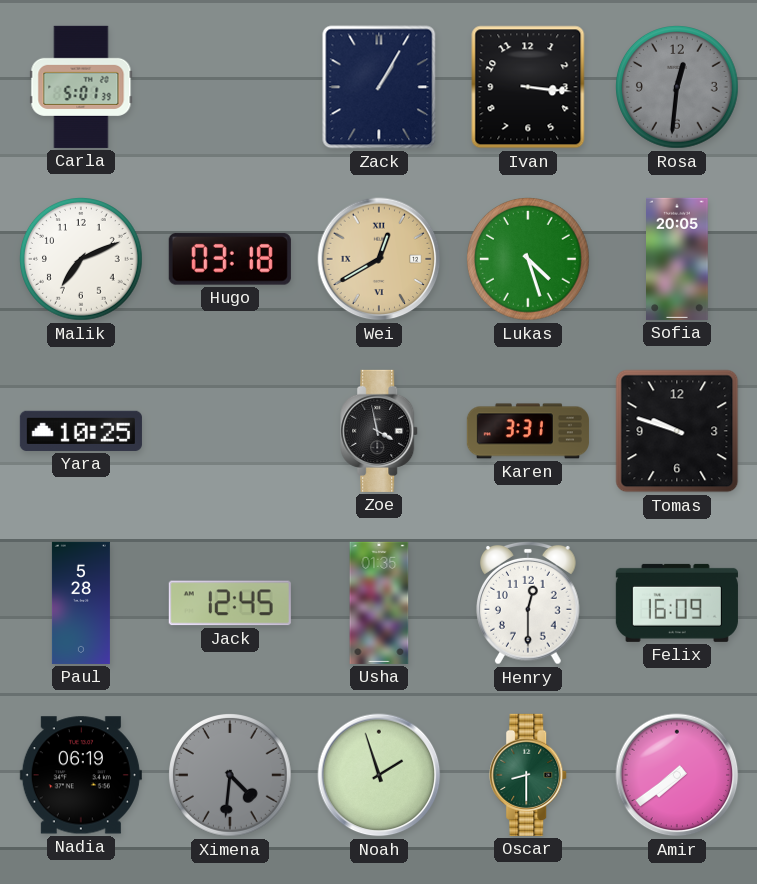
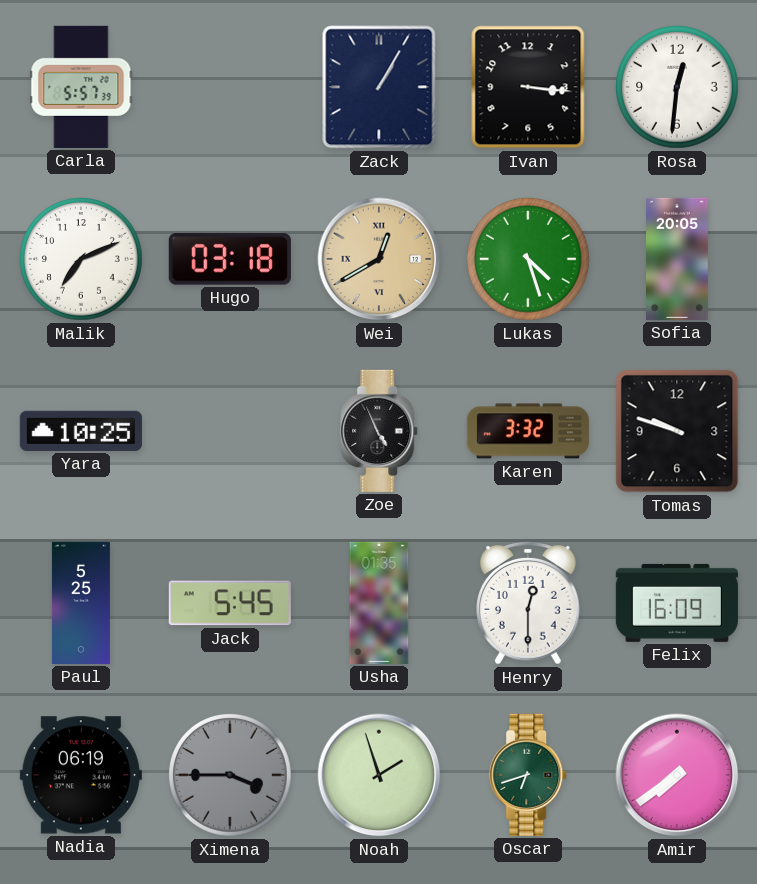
Carla: 5:01 -> 5:57 (81, 87)
Rosa dial: grey -> white (678, 88)
Zoe: 3:58 -> 4:56 (380, 431)
Karen: 3:31 -> 3:32 (528, 431)
Paul: 5:28 -> 5:25 (81, 603)
Jack: 12:45 -> 5:45 (230, 603)
Ximena: 4:31 -> 3:45 (231, 776)
Oscar: 8:30 -> 6:42 (529, 775)
